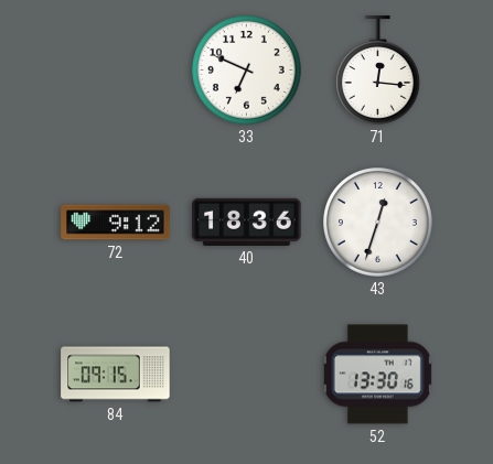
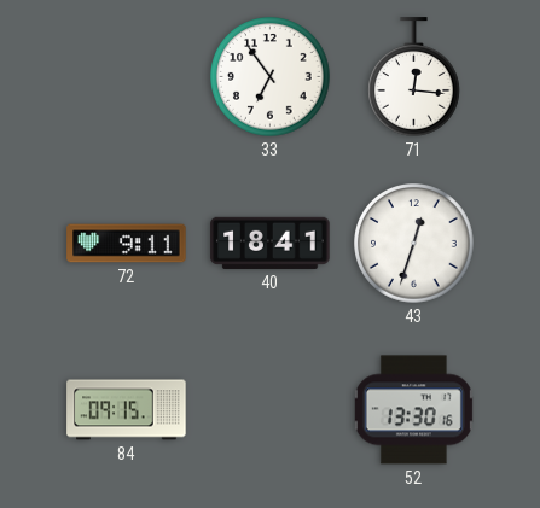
33: 6:49 -> 6:54 (271, 77)
72: 9:12 -> 9:11 (127, 244)
40: 18:36 -> 18:41 (271, 243)
